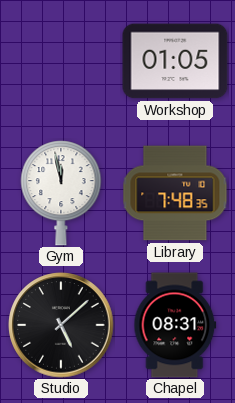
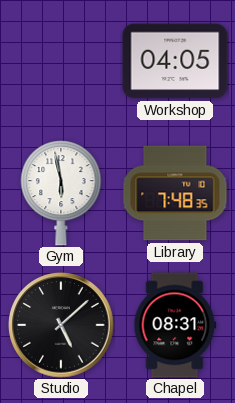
Workshop: 01:05 -> 04:05 (175, 61)
Gym: 11:58 -> 5:58 (61, 193)
